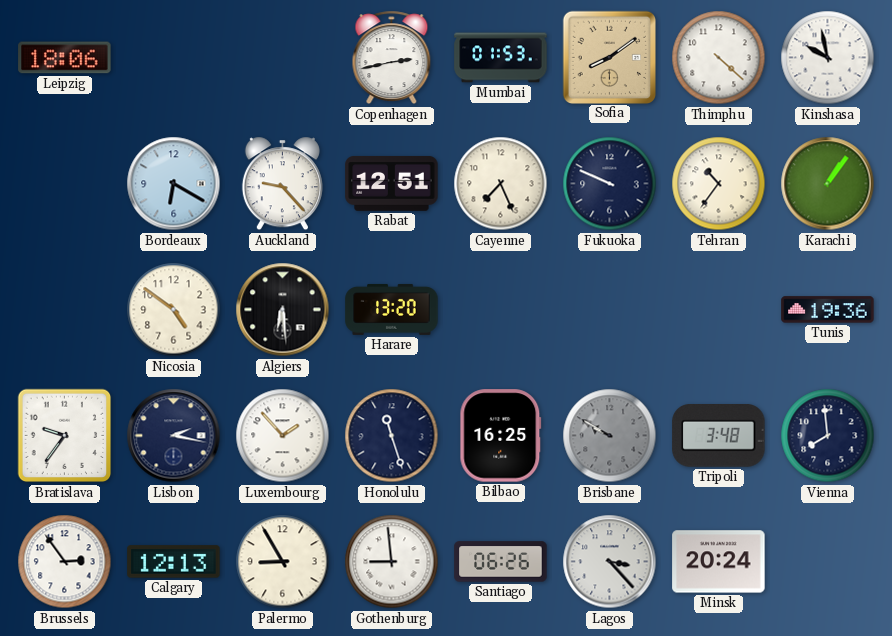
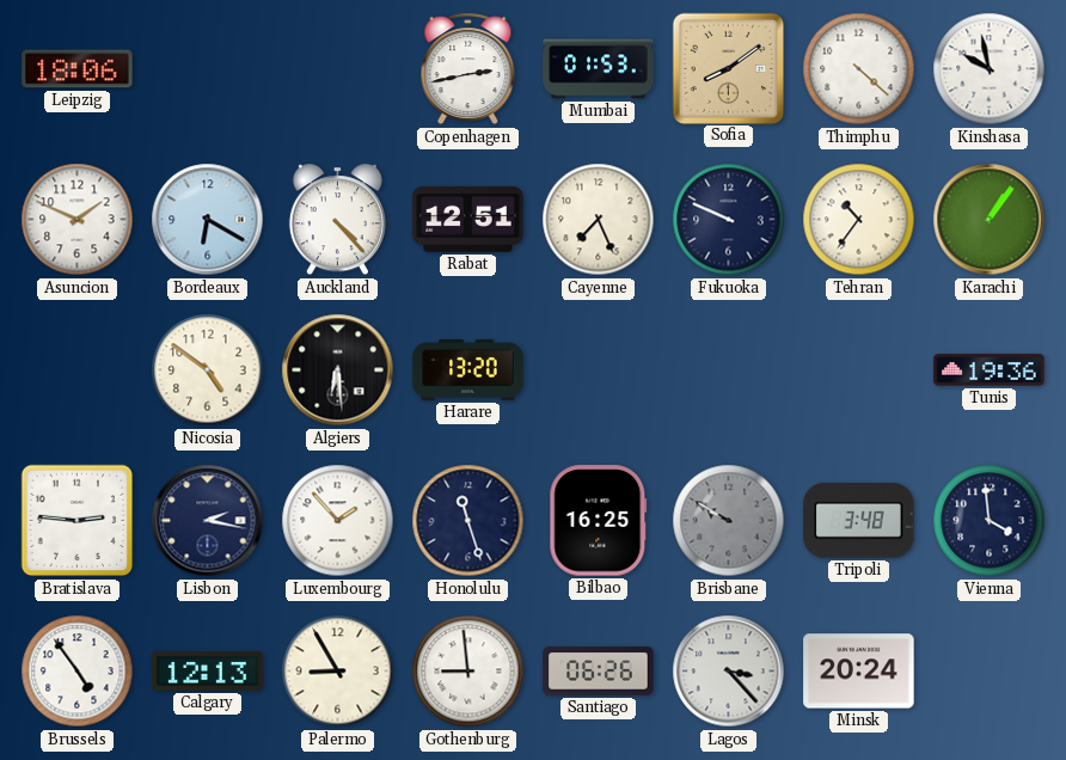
Asuncion: none -> 1:49 (78, 220)
Auckland: 9:23 -> 4:23 (337, 220)
Bratislava: 9:36 -> 2:46 (78, 521)
Vienna: 7:59 -> 3:59 (990, 521)
Brussels: 2:54 -> 4:54 (78, 672)
